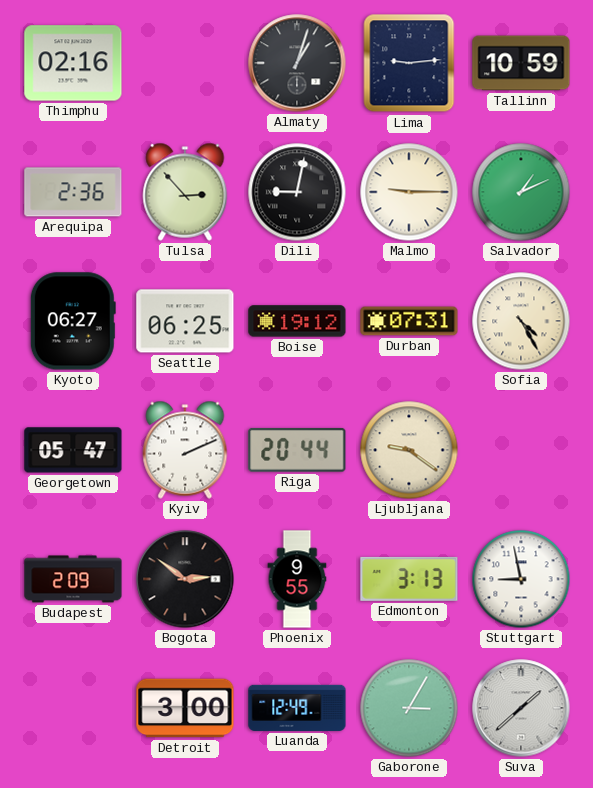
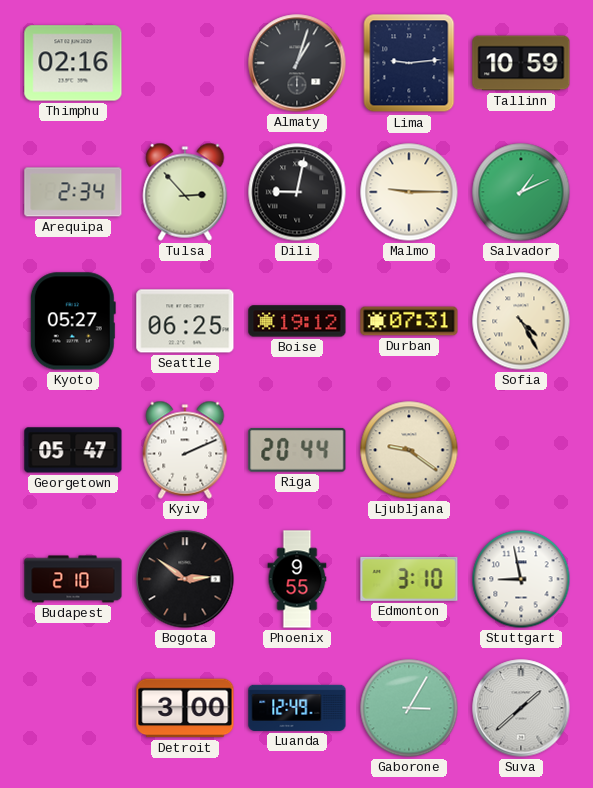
Arequipa: 2:36 -> 2:34 (73, 192)
Kyoto: 06:27 -> 05:27 (73, 321)
Budapest: 2:09 -> 2:10 (73, 579)
Edmonton: 3:13 -> 3:10 (409, 579)
